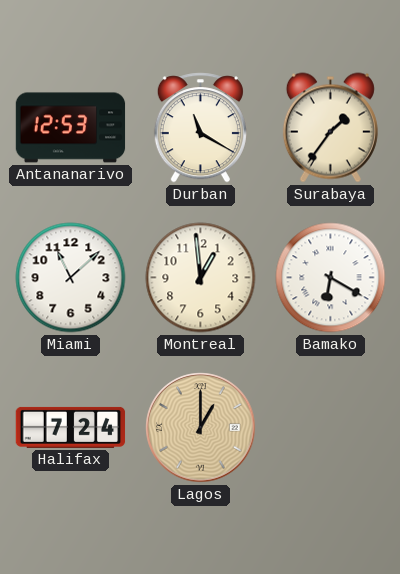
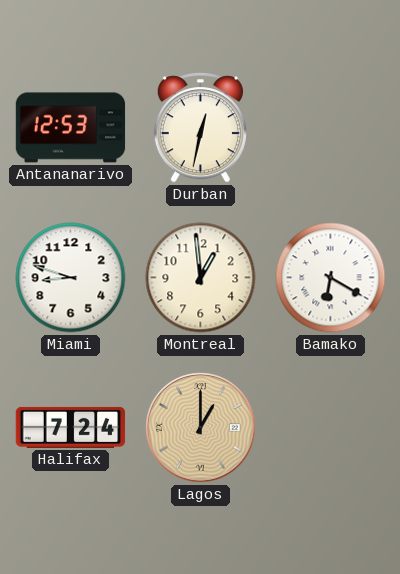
Durban: 11:20 -> 12:32 (200, 128)
Surabaya: 1:36 -> none (330, 128)
Miami: 11:08 -> 8:48 (71, 278)
